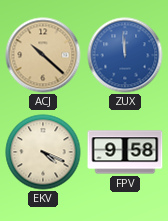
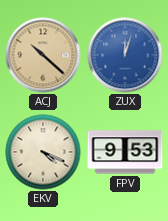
ZUX: 11:59 -> 12:03 (125, 55)
FPV: 9:58 -> 9:53 (125, 152)
